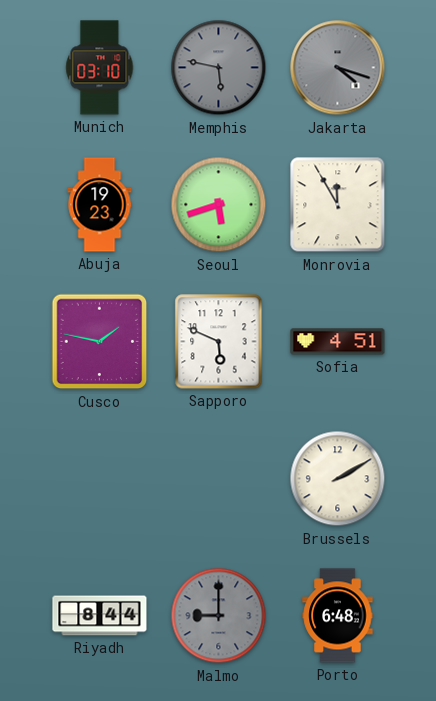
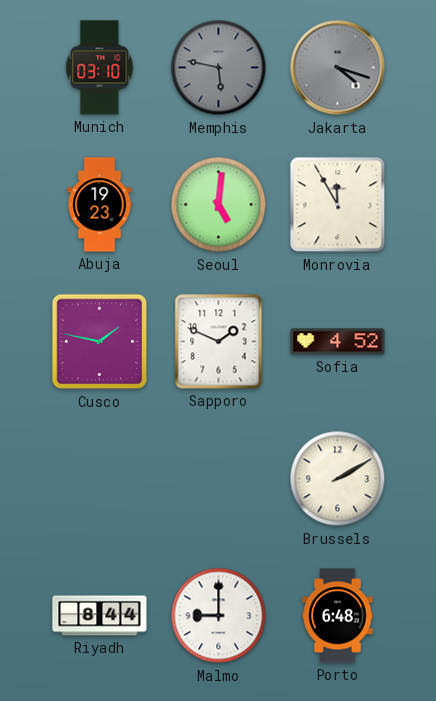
Seoul: 5:42 -> 5:01 (219, 205)
Sapporo: 5:49 -> 1:49 (219, 342)
Sofia: 4:51 -> 4:52 (338, 342)
Malmo dial: grey -> white (219, 616)
